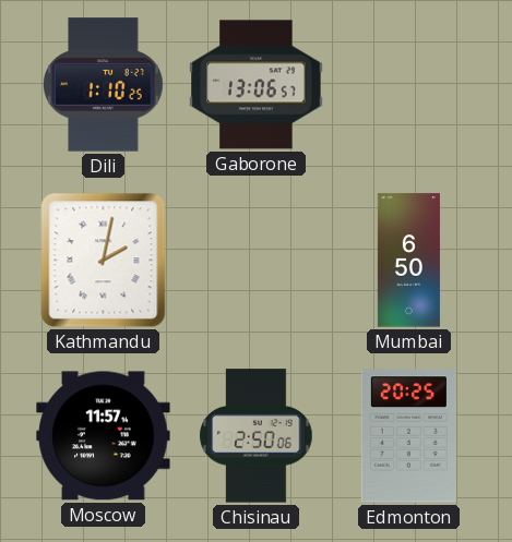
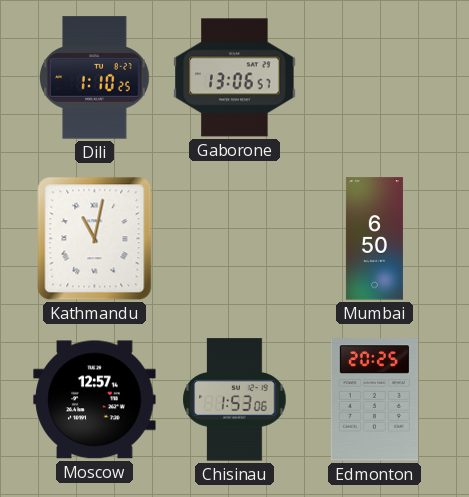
Kathmandu: 2:02 -> 11:02 (95, 239)
Moscow: 11:57 -> 12:57 (95, 400)
Chisinau: 2:50 -> 1:53 (235, 400)
